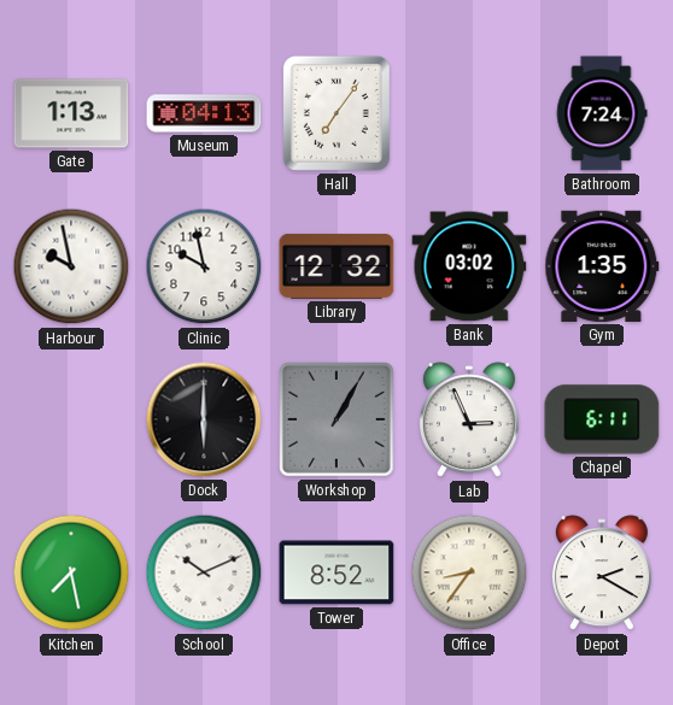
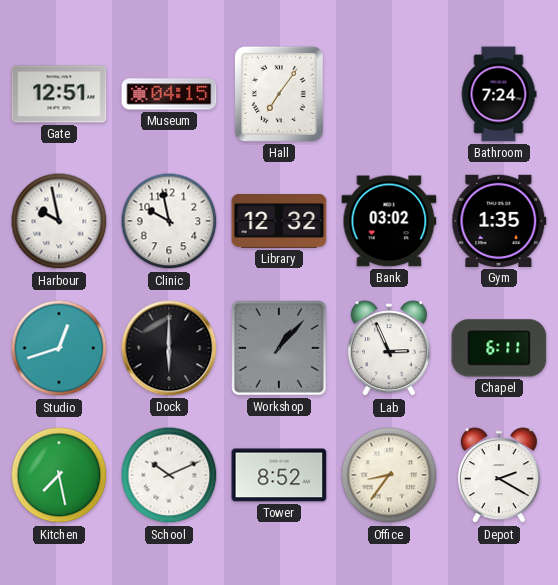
Gate: 1:13 -> 12:51 (59, 94)
Museum: 04:13 -> 04:15 (169, 94)
Studio: none -> 12:42 (59, 348)
Workshop: 1:05 -> 1:07 (279, 348)
